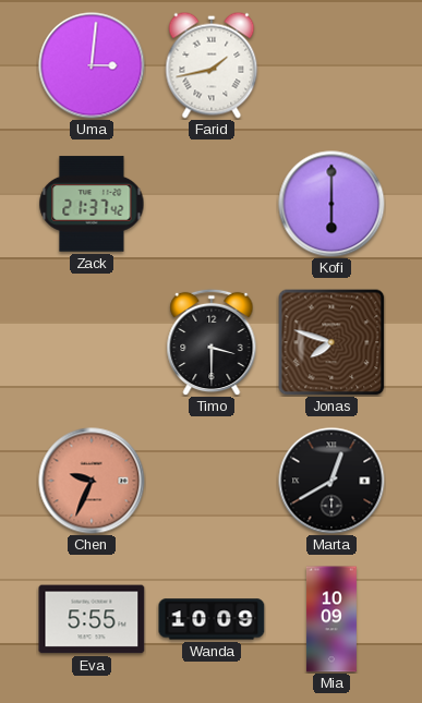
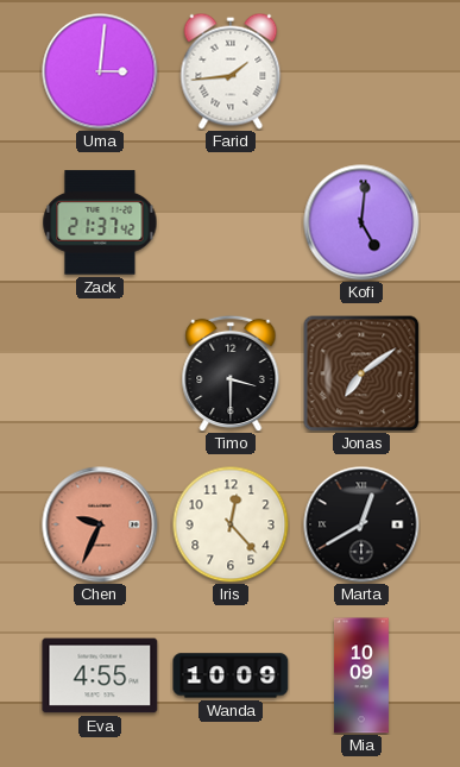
Farid: 1:43 -> 1:44 (231, 71)
Kofi: 6:00 -> 5:01 (361, 222)
Jonas: 7:48 -> 7:09 (361, 373)
Iris: none -> 12:23 (231, 524)
Eva: 5:55 -> 4:55 (100, 675)
